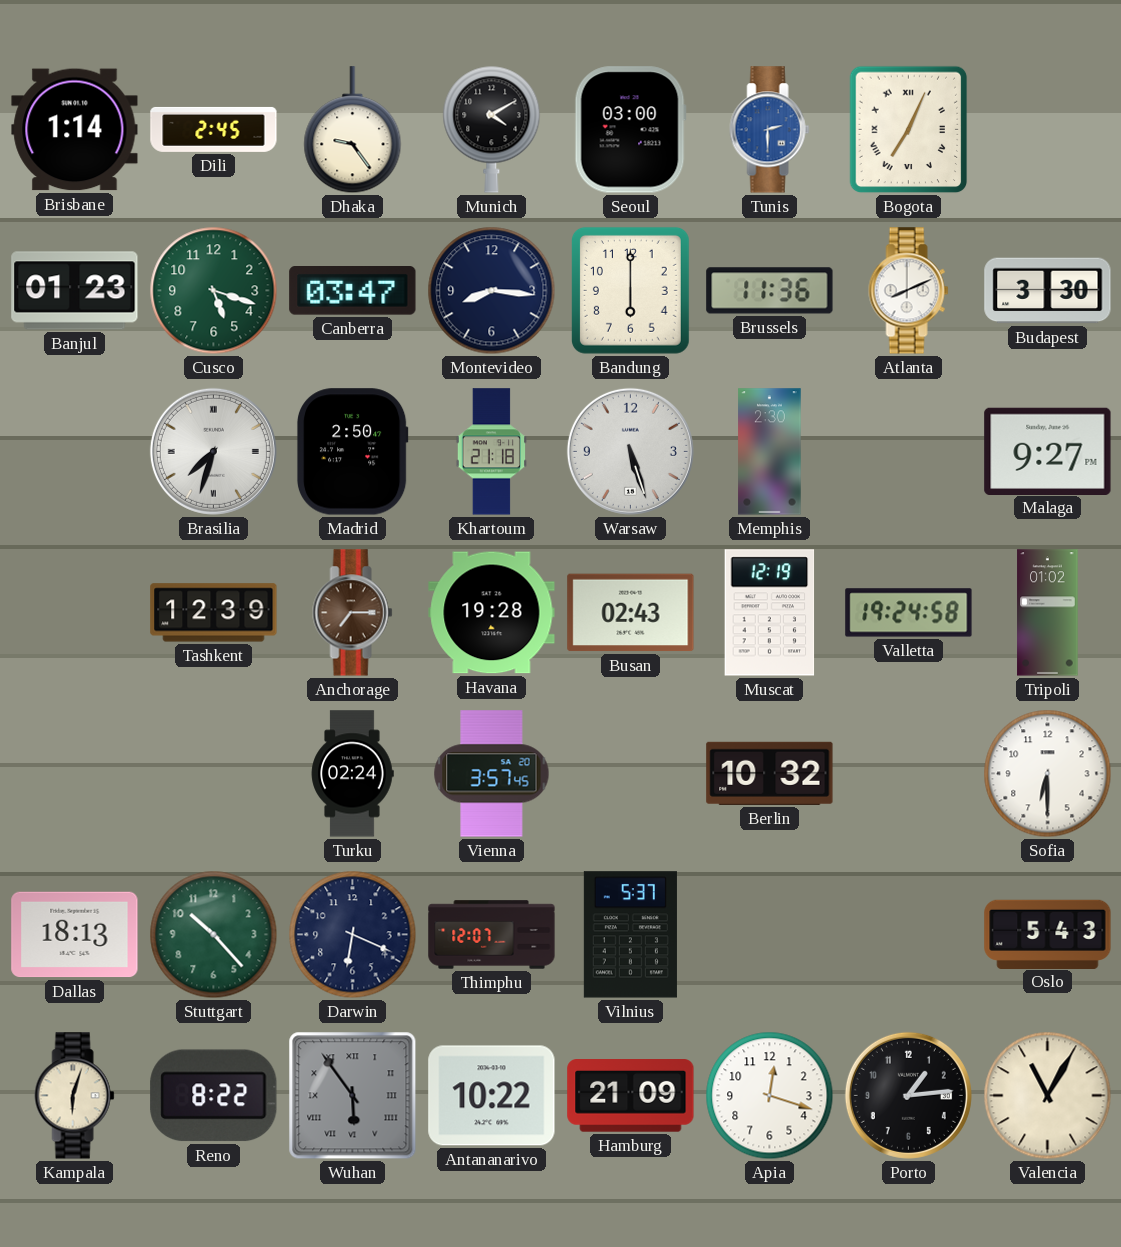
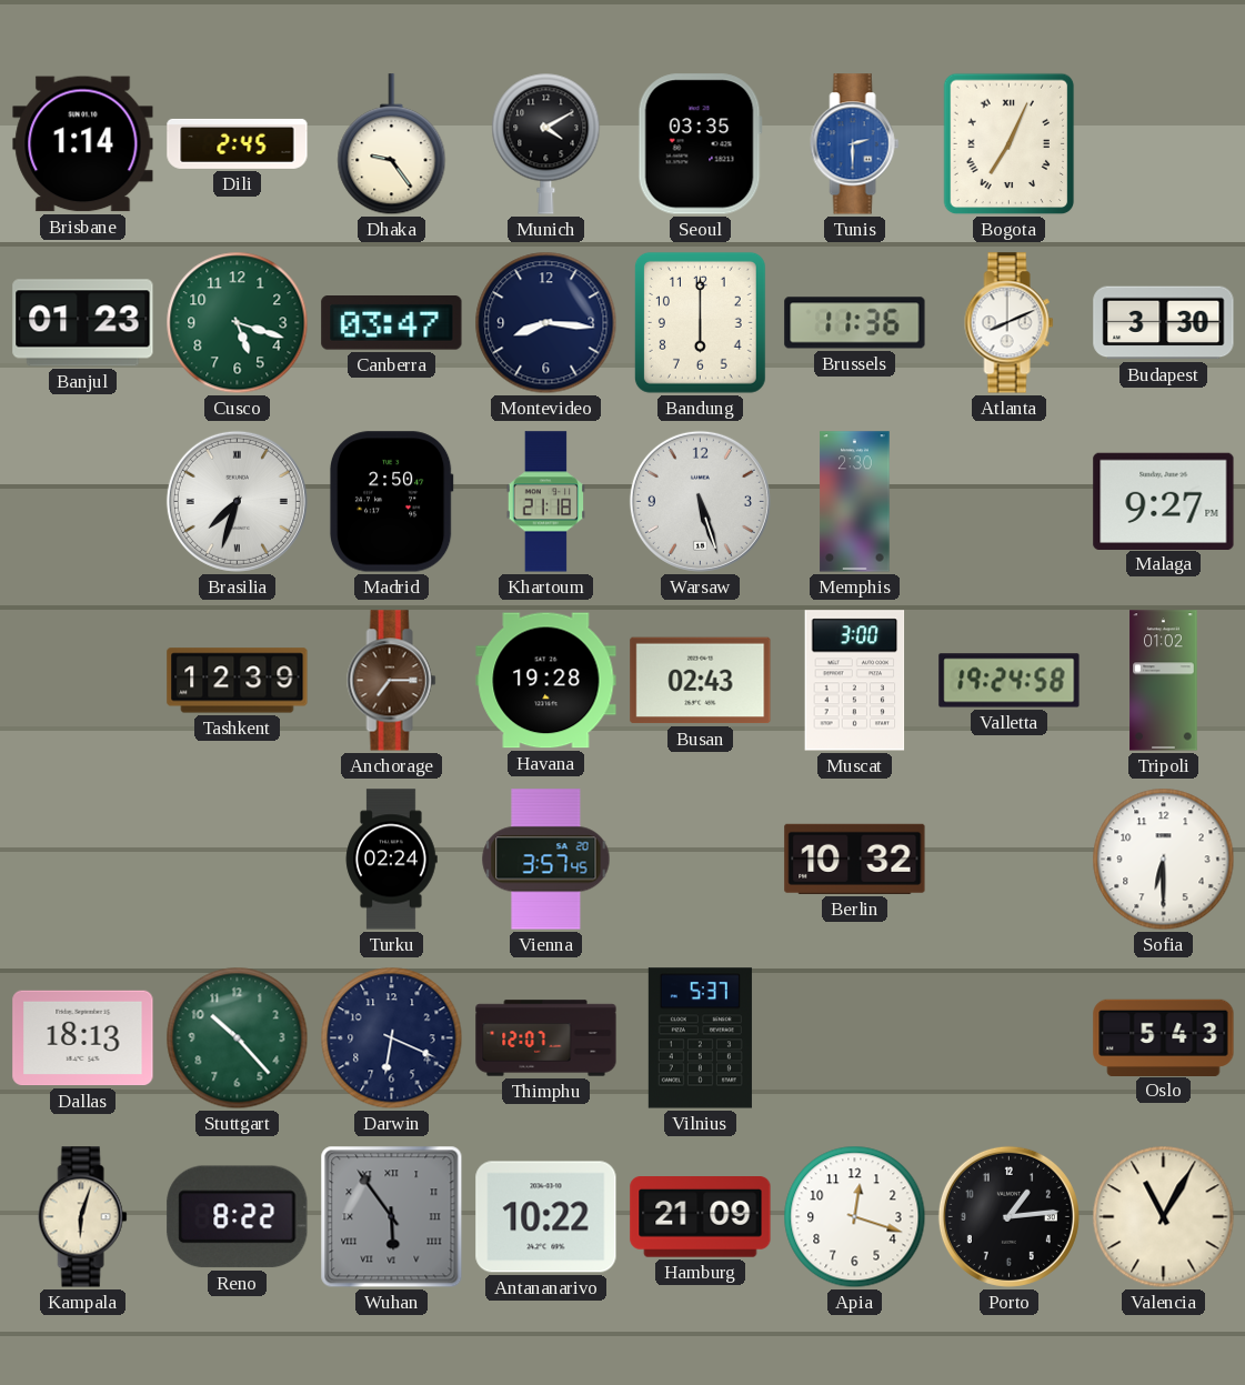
Seoul: 03:00 -> 03:35 (700, 144)
Muscat: 12:19 -> 3:00 (855, 681)
